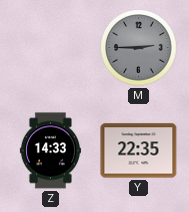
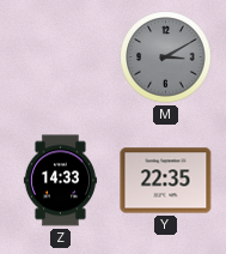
M: 2:45 -> 3:10 (166, 58)
